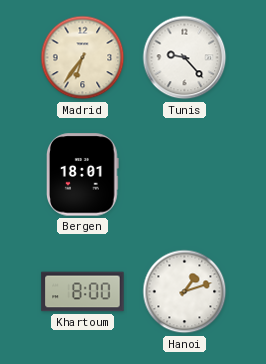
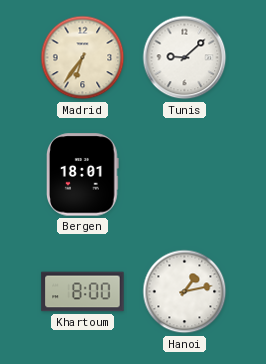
Tunis: 9:23 -> 9:08 (185, 58)
Hanoi: 1:12 -> 1:13 (185, 292)
